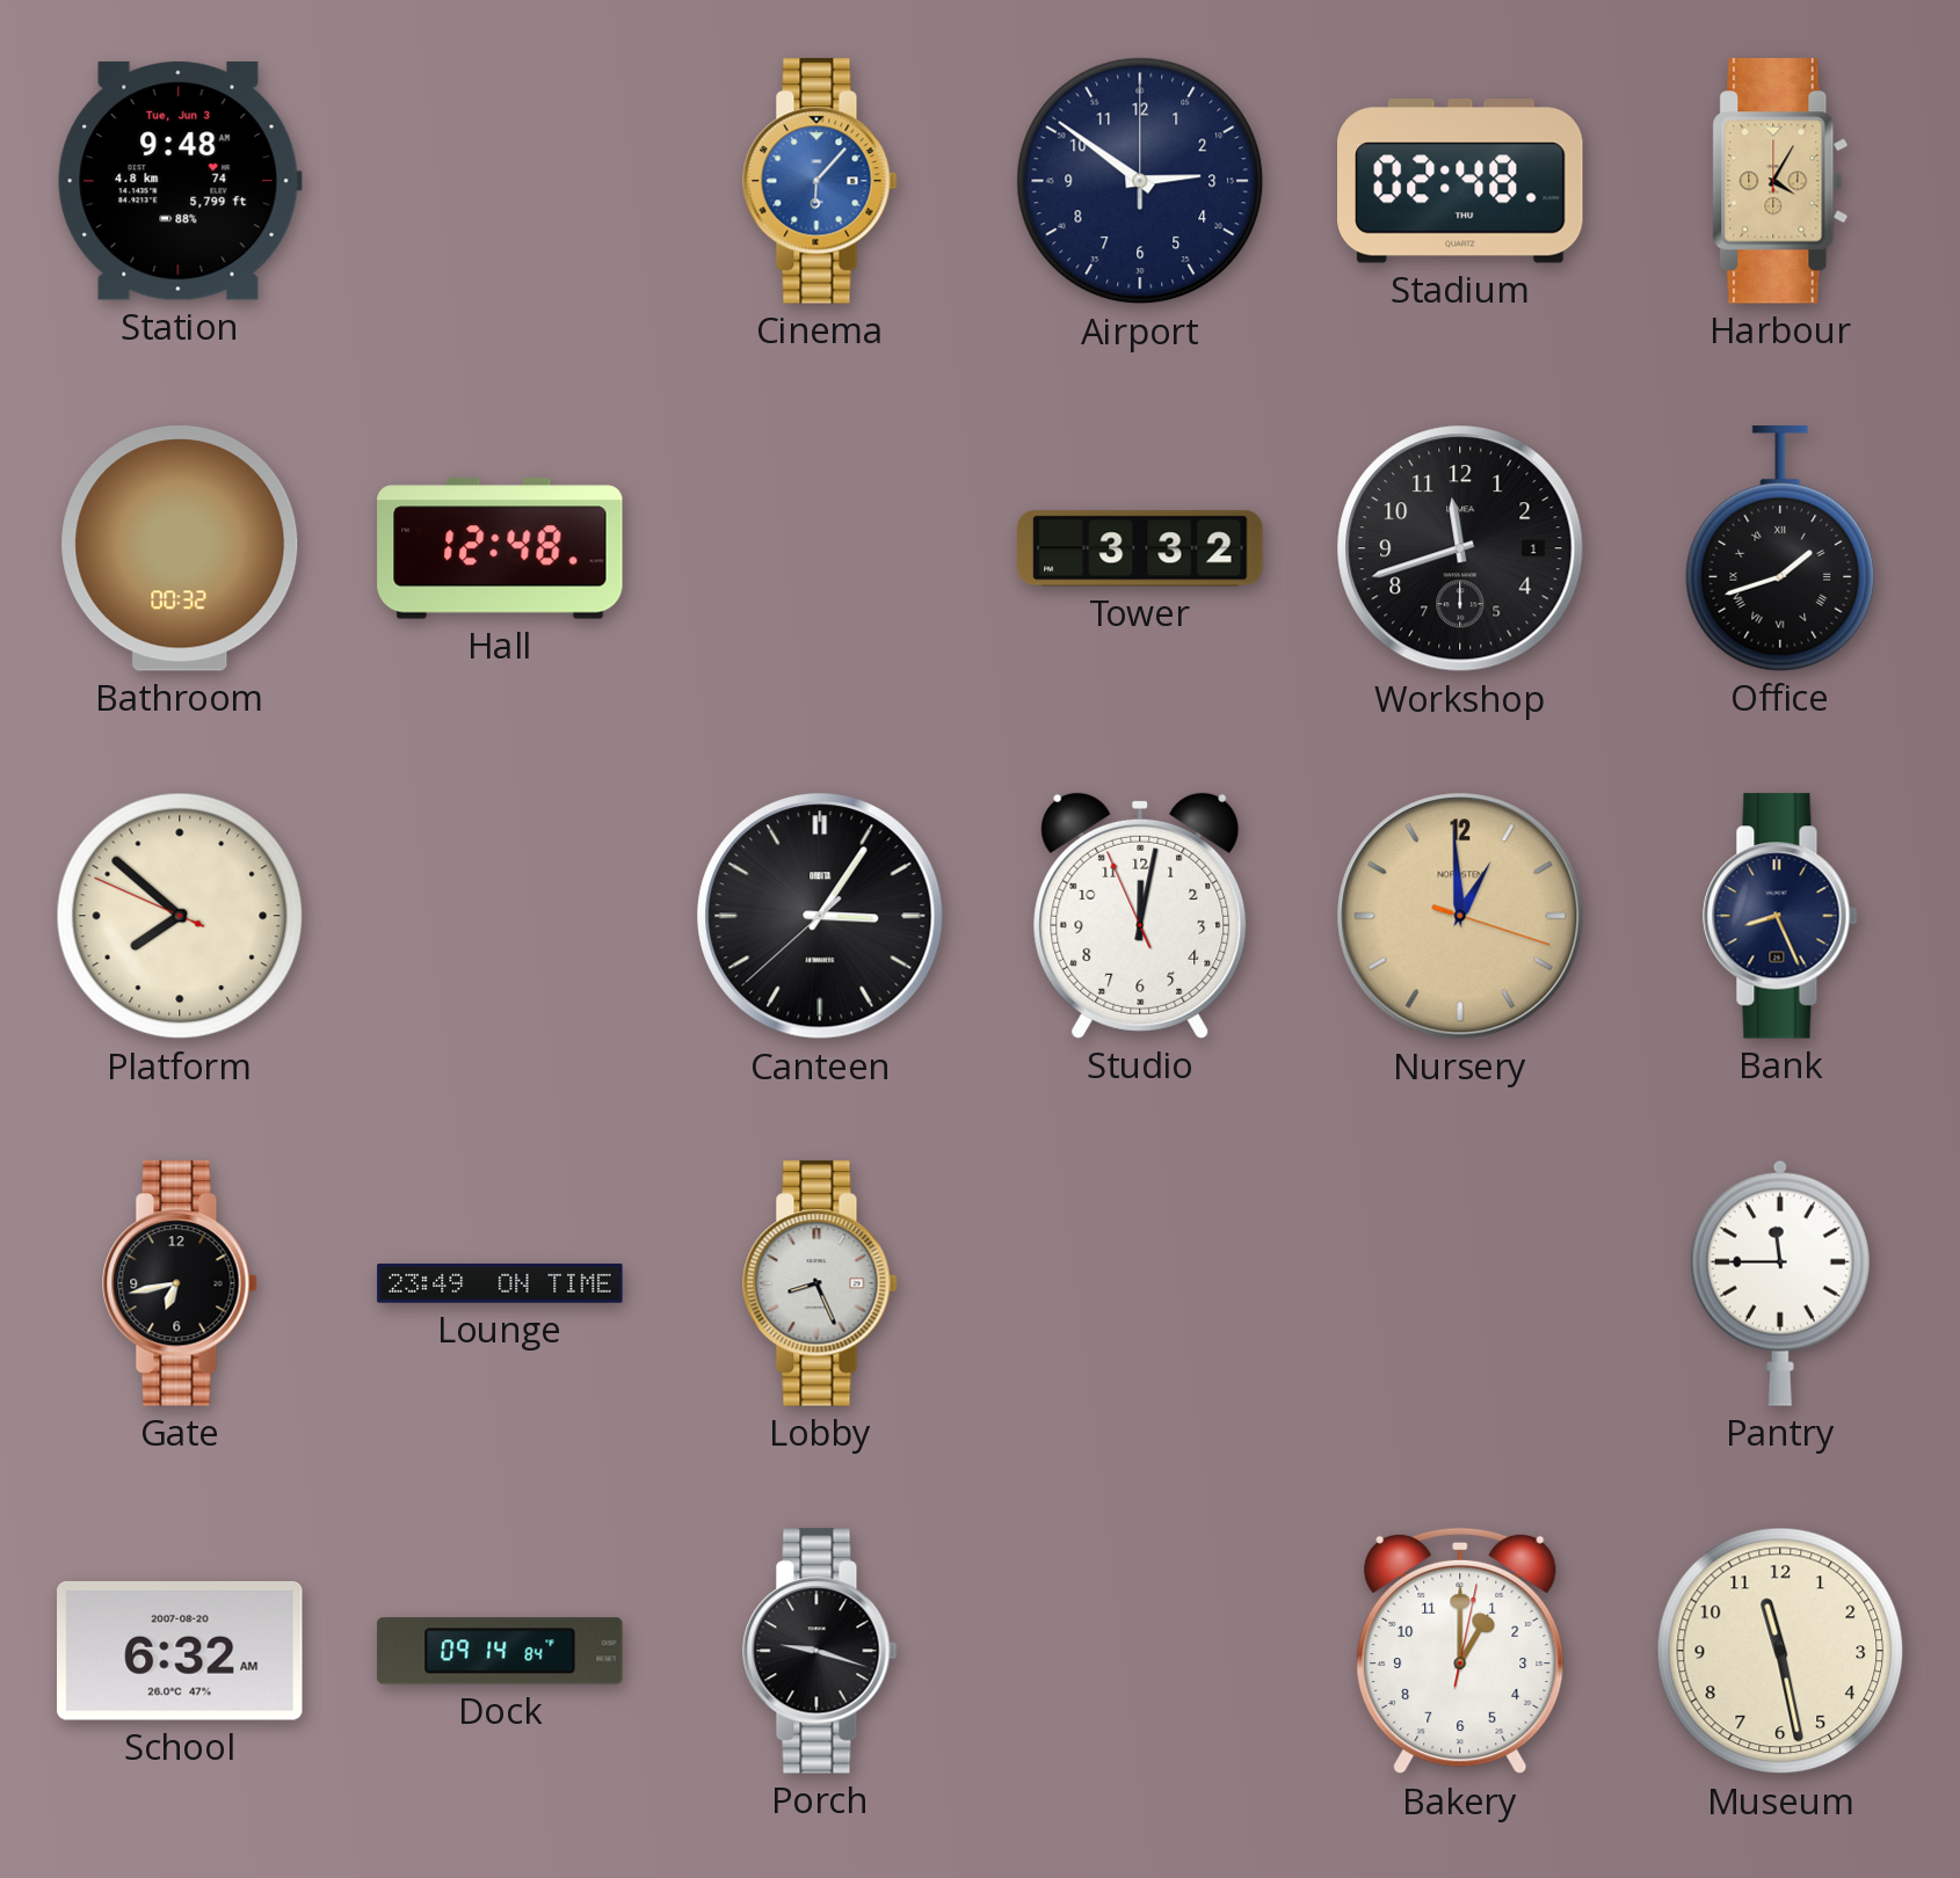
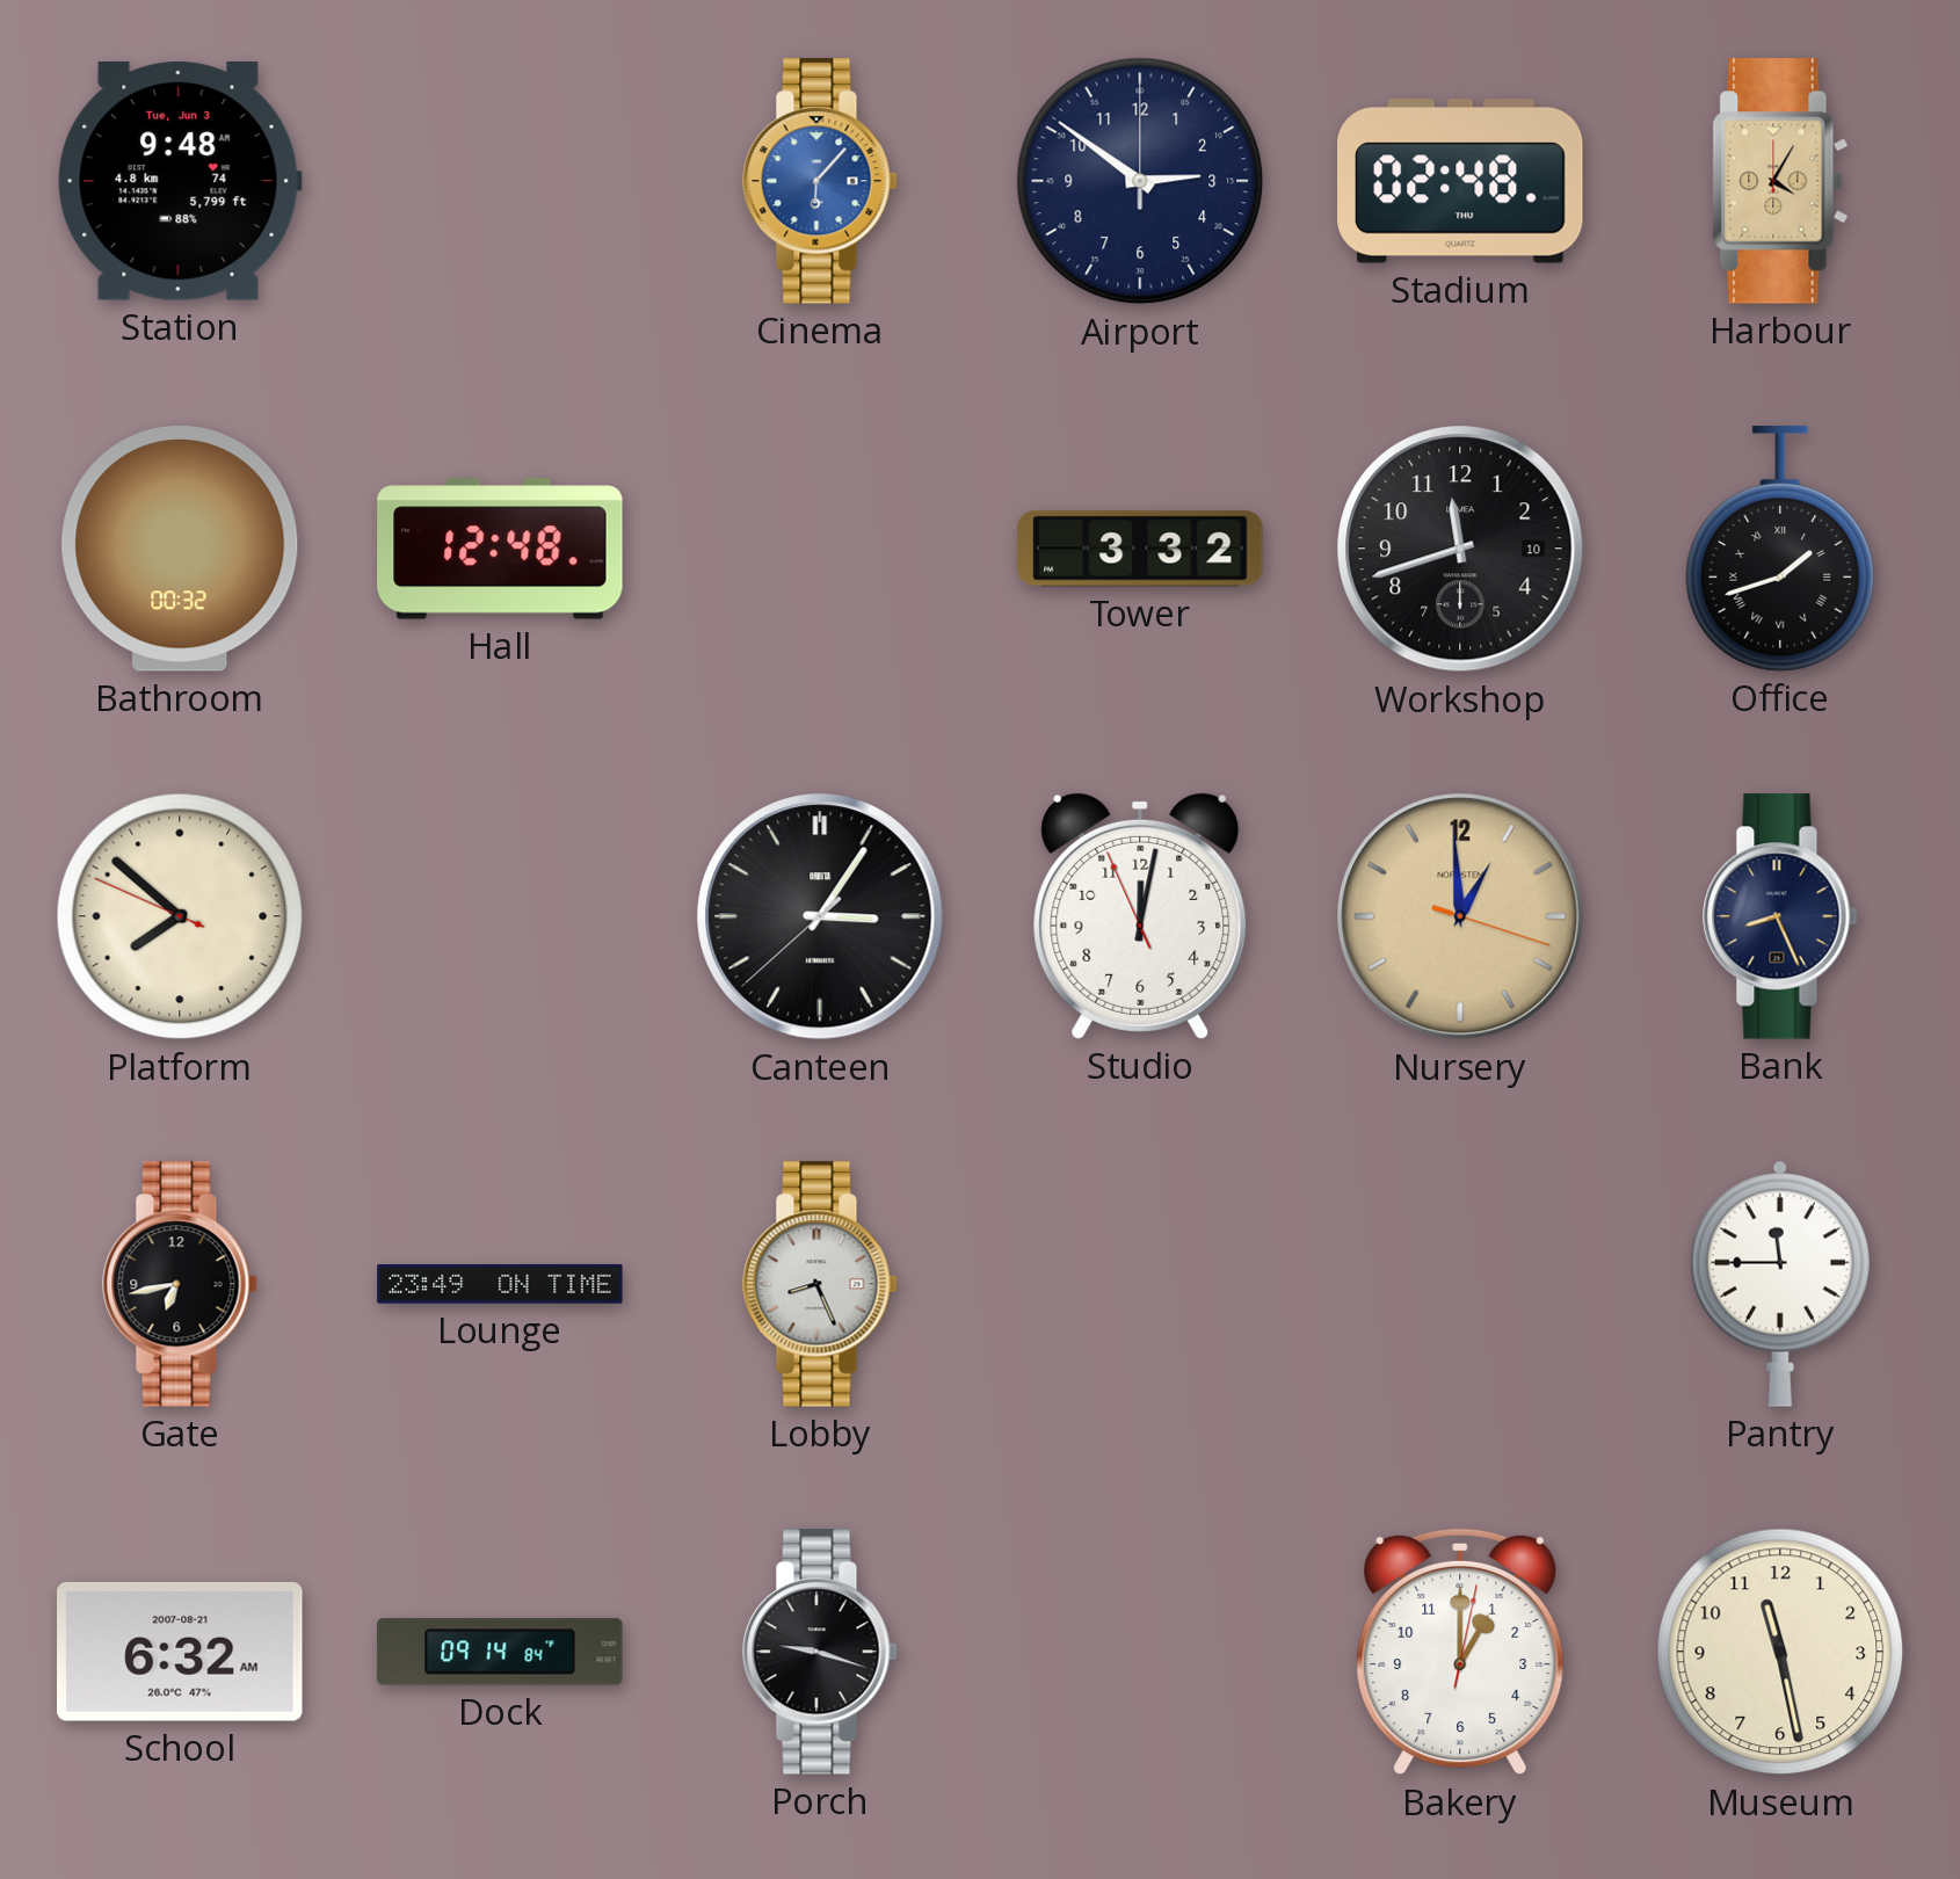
Workshop date: 1 -> 10 (1460, 549)
School date: 2007-08-20 -> 2007-08-21 (181, 1652)
